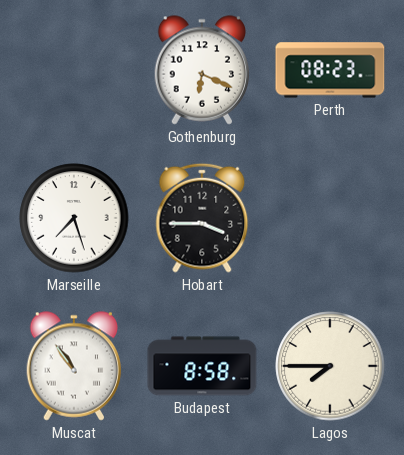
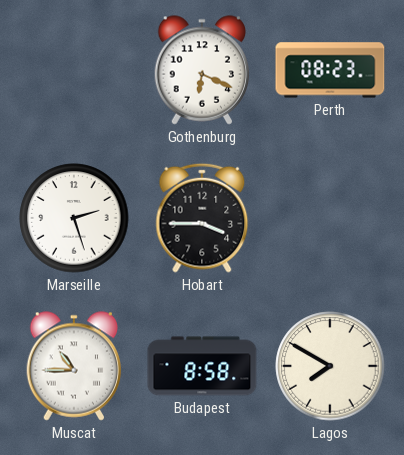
Marseille: 7:27 -> 2:27 (74, 218)
Muscat: 10:54 -> 10:45 (74, 366)
Lagos: 7:45 -> 7:50 (330, 366)
